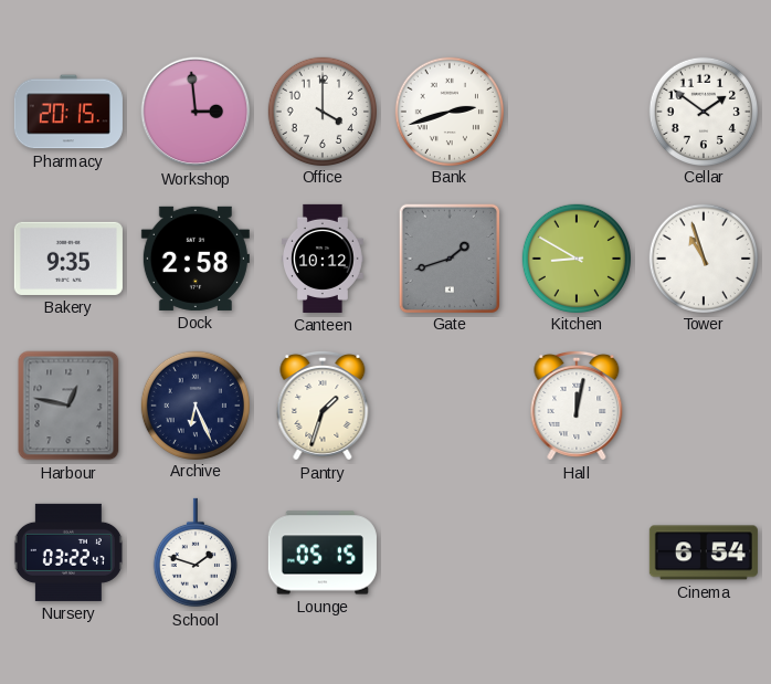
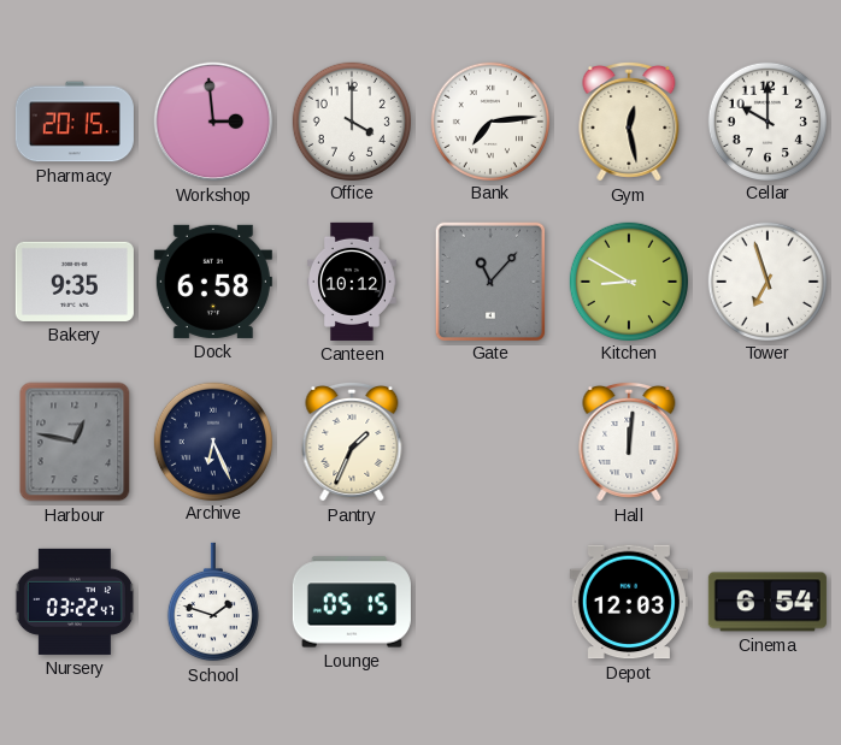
Bank: 2:42 -> 7:14 (489, 120)
Gym: none -> 12:28 (629, 122)
Cellar: 1:51 -> 10:00 (766, 120)
Dock: 2:58 -> 6:58 (213, 282)
Gate: 1:42 -> 11:07 (489, 280)
Tower: 10:57 -> 6:57 (766, 280)
Pantry: 1:33 -> 1:34 (352, 442)
Hall: 12:02 -> 12:01 (629, 442)
Depot: none -> 12:03 (629, 602)
